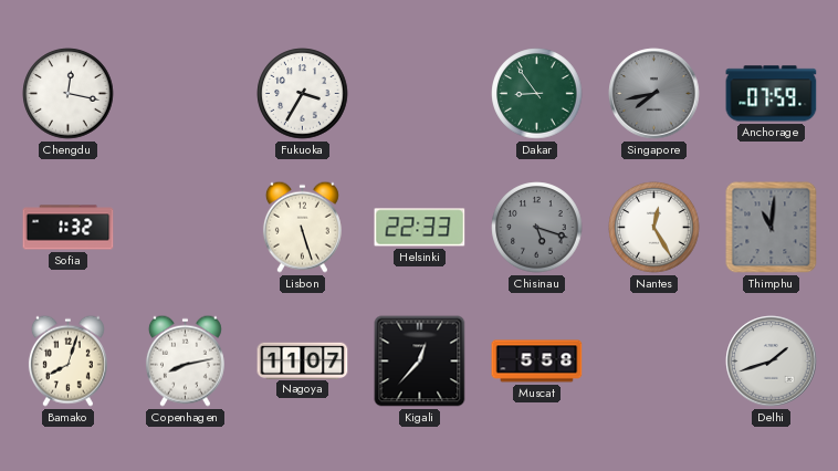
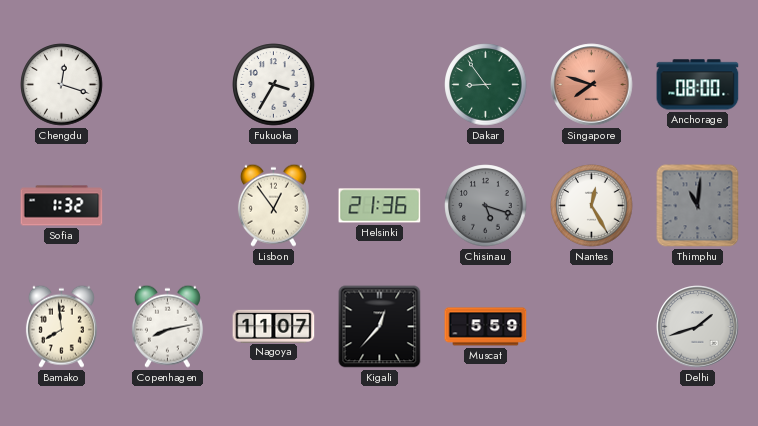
Chengdu: 12:17 -> 12:18 (62, 85)
Singapore: 7:43 -> 7:48 (592, 85)
Singapore dial: grey -> salmon (592, 85)
Anchorage: 07:59 -> 08:00 (698, 85)
Lisbon: 5:27 -> 12:54 (273, 205)
Helsinki: 22:33 -> 21:36 (380, 206)
Bamako: 8:03 -> 7:59 (61, 326)
Muscat: 5:58 -> 5:59 (486, 327)
